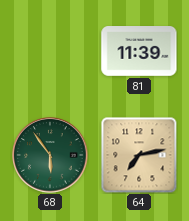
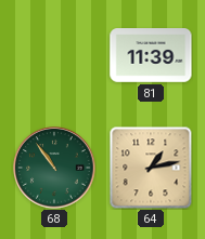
68: 5:54 -> 10:54 (54, 168)
64: 7:13 -> 1:13 (151, 168)
